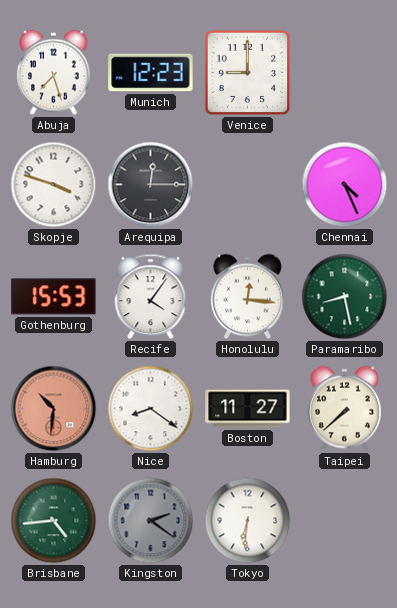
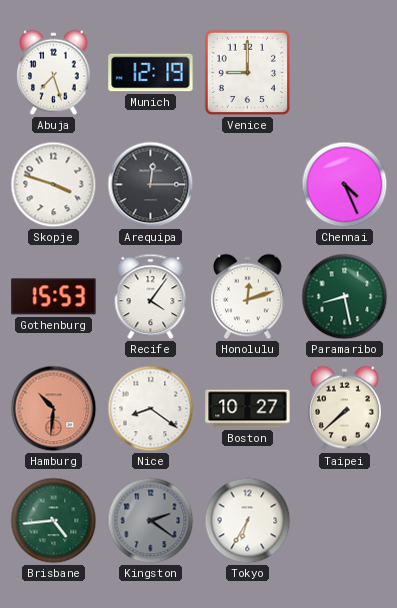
Munich: 12:23 -> 12:19 (151, 73)
Honolulu: 12:16 -> 12:12 (248, 297)
Boston: 11:27 -> 10:27 (248, 409)
Tokyo: 6:31 -> 6:35 (248, 521)
